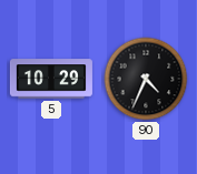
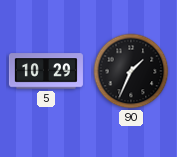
90: 4:34 -> 1:34 (131, 71)
